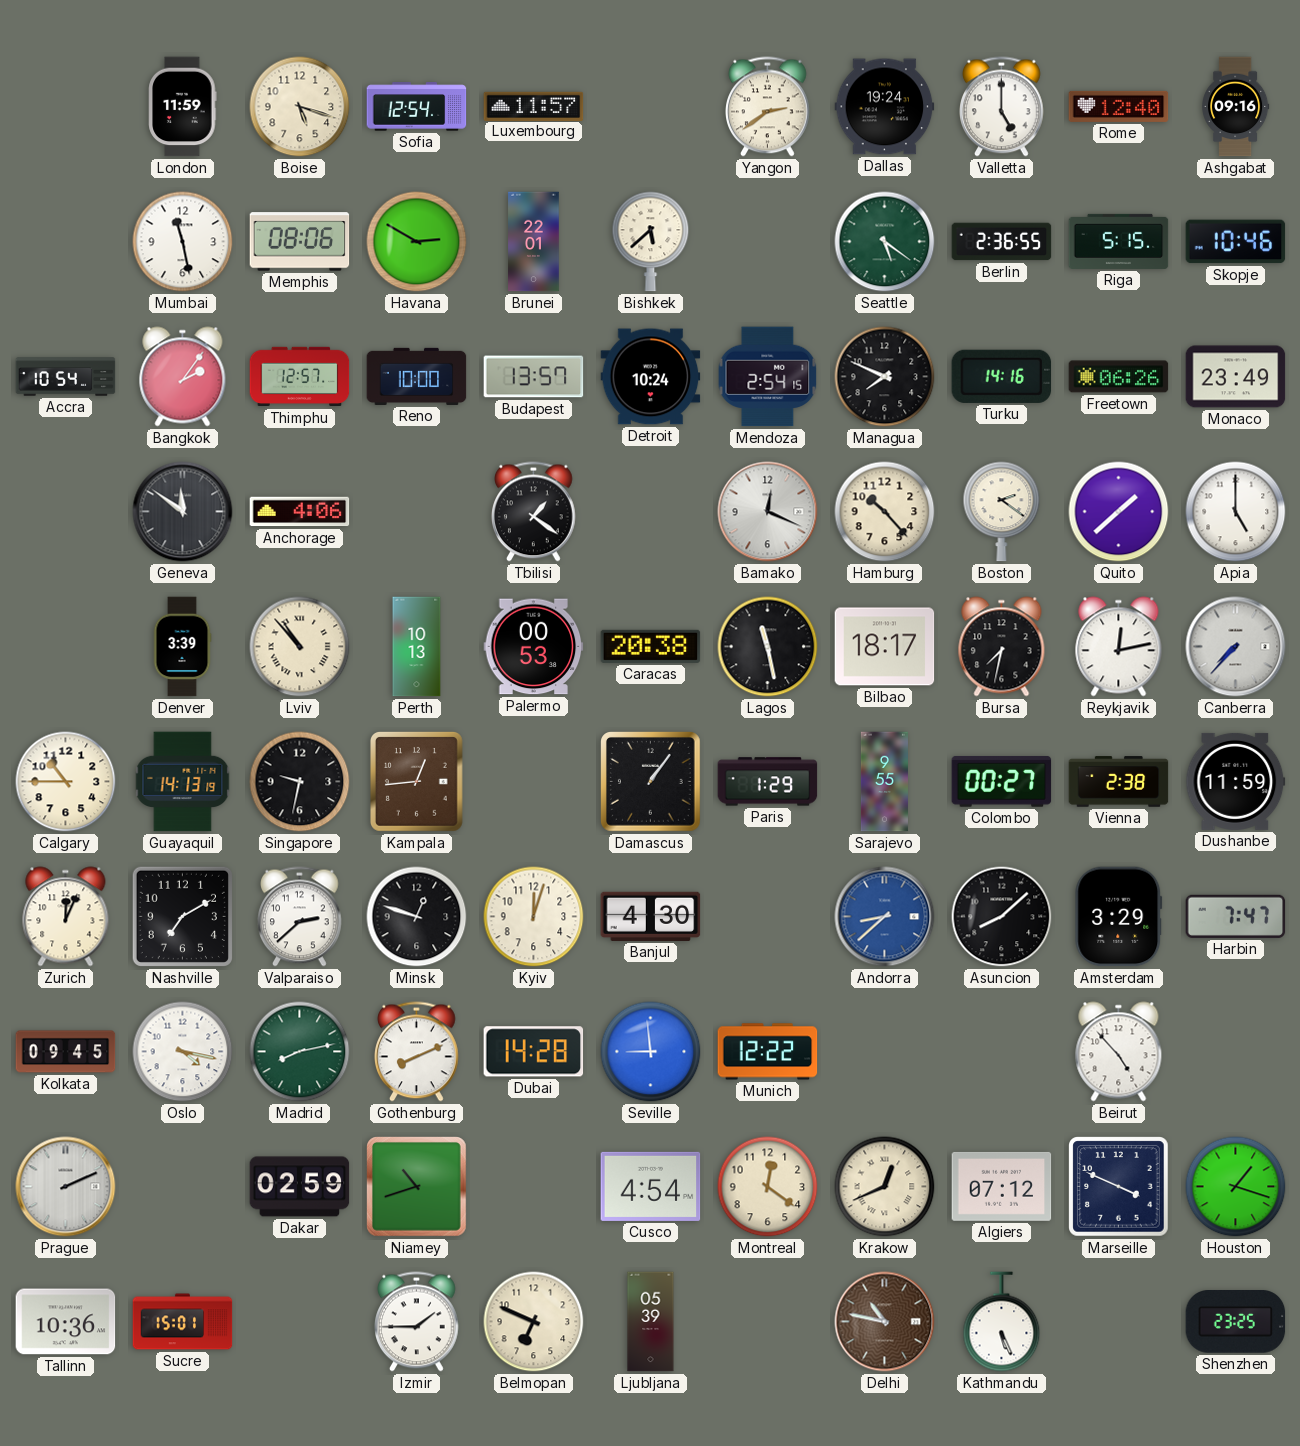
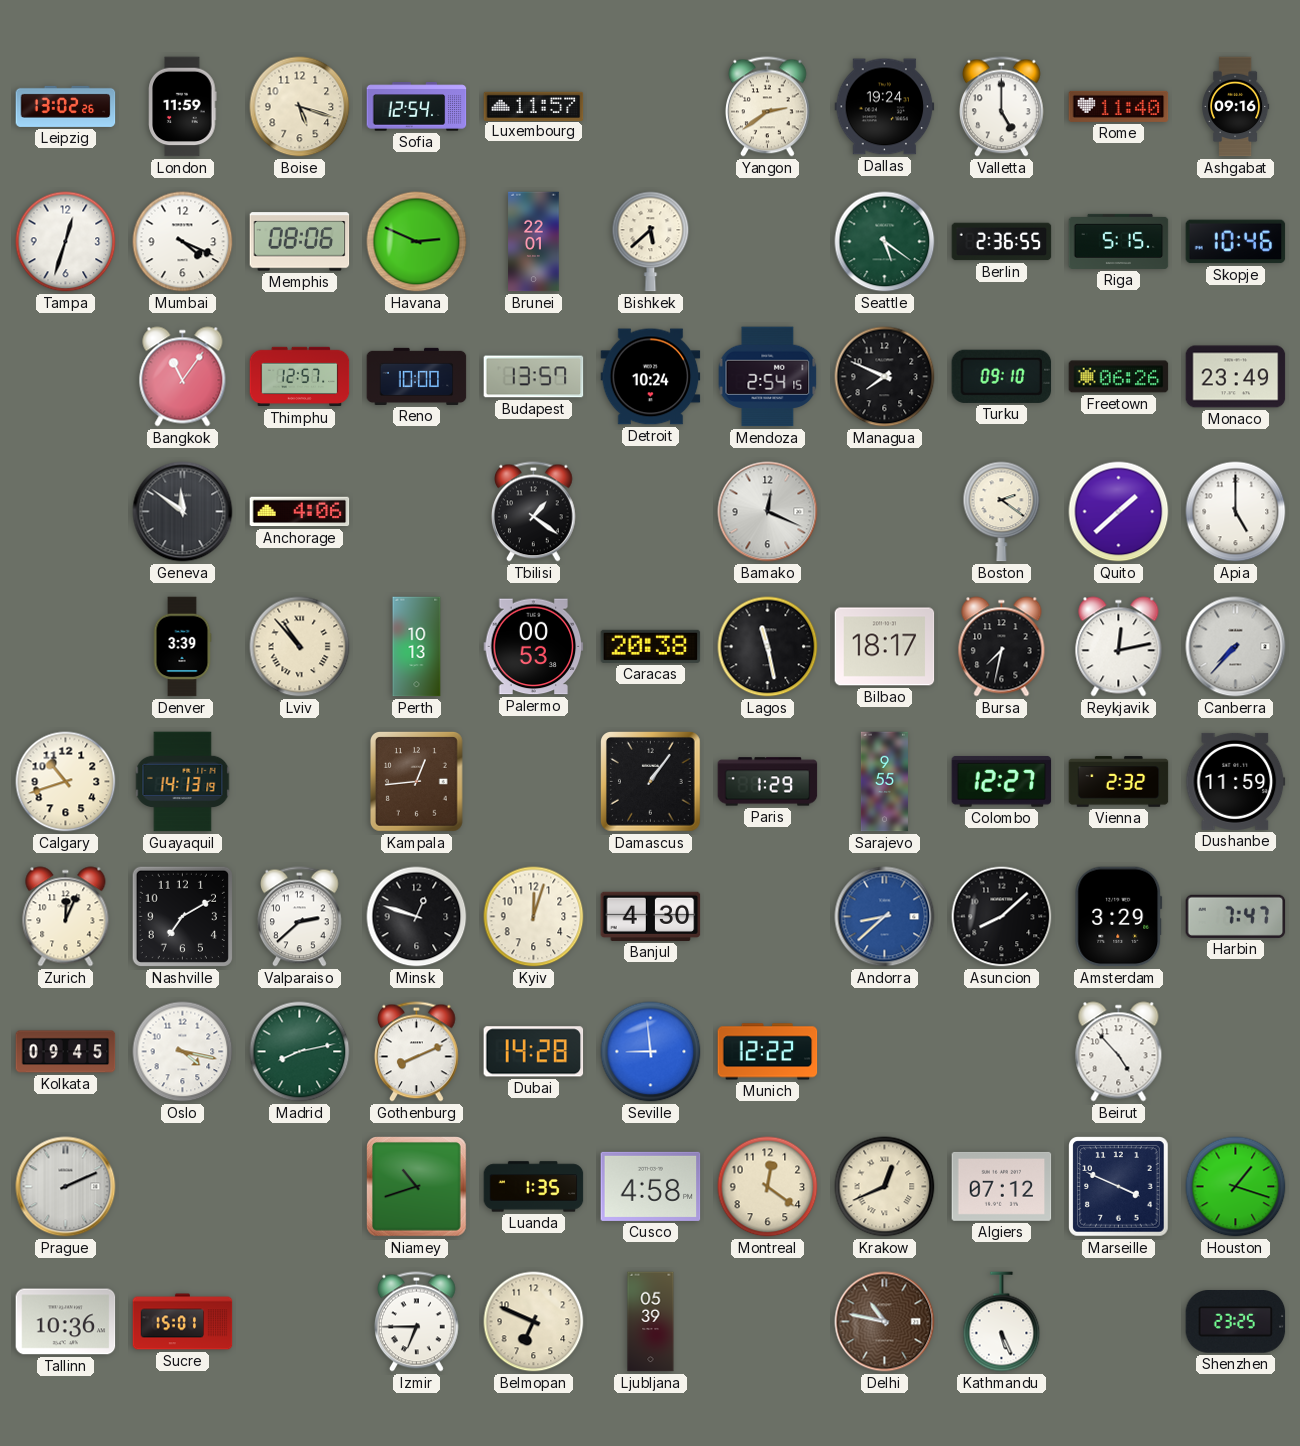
Leipzig: none -> 13:02 (66, 106)
Rome: 12:40 -> 11:40 (1119, 106)
Tampa: none -> 12:33 (66, 242)
Mumbai: 11:28 -> 4:19 (183, 242)
Havana: 2:50 -> 2:49 (417, 242)
Accra: 10:54 -> none (66, 377)
Bangkok: 2:06 -> 11:06 (183, 377)
Turku: 14:16 -> 09:10 (1002, 376)
Hamburg: 10:23 -> none (885, 512)
Calgary: 10:45 -> 10:42 (66, 782)
Singapore: 9:32 -> none (300, 782)
Colombo: 00:27 -> 12:27 (1002, 782)
Vienna: 2:38 -> 2:32 (1119, 782)
Dakar: 02:59 -> none (300, 1187)
Luanda: none -> 1:35 (534, 1187)
Cusco: 4:54 -> 4:58 (651, 1186)
Izmir: 1:45 -> 6:45 (417, 1322)
